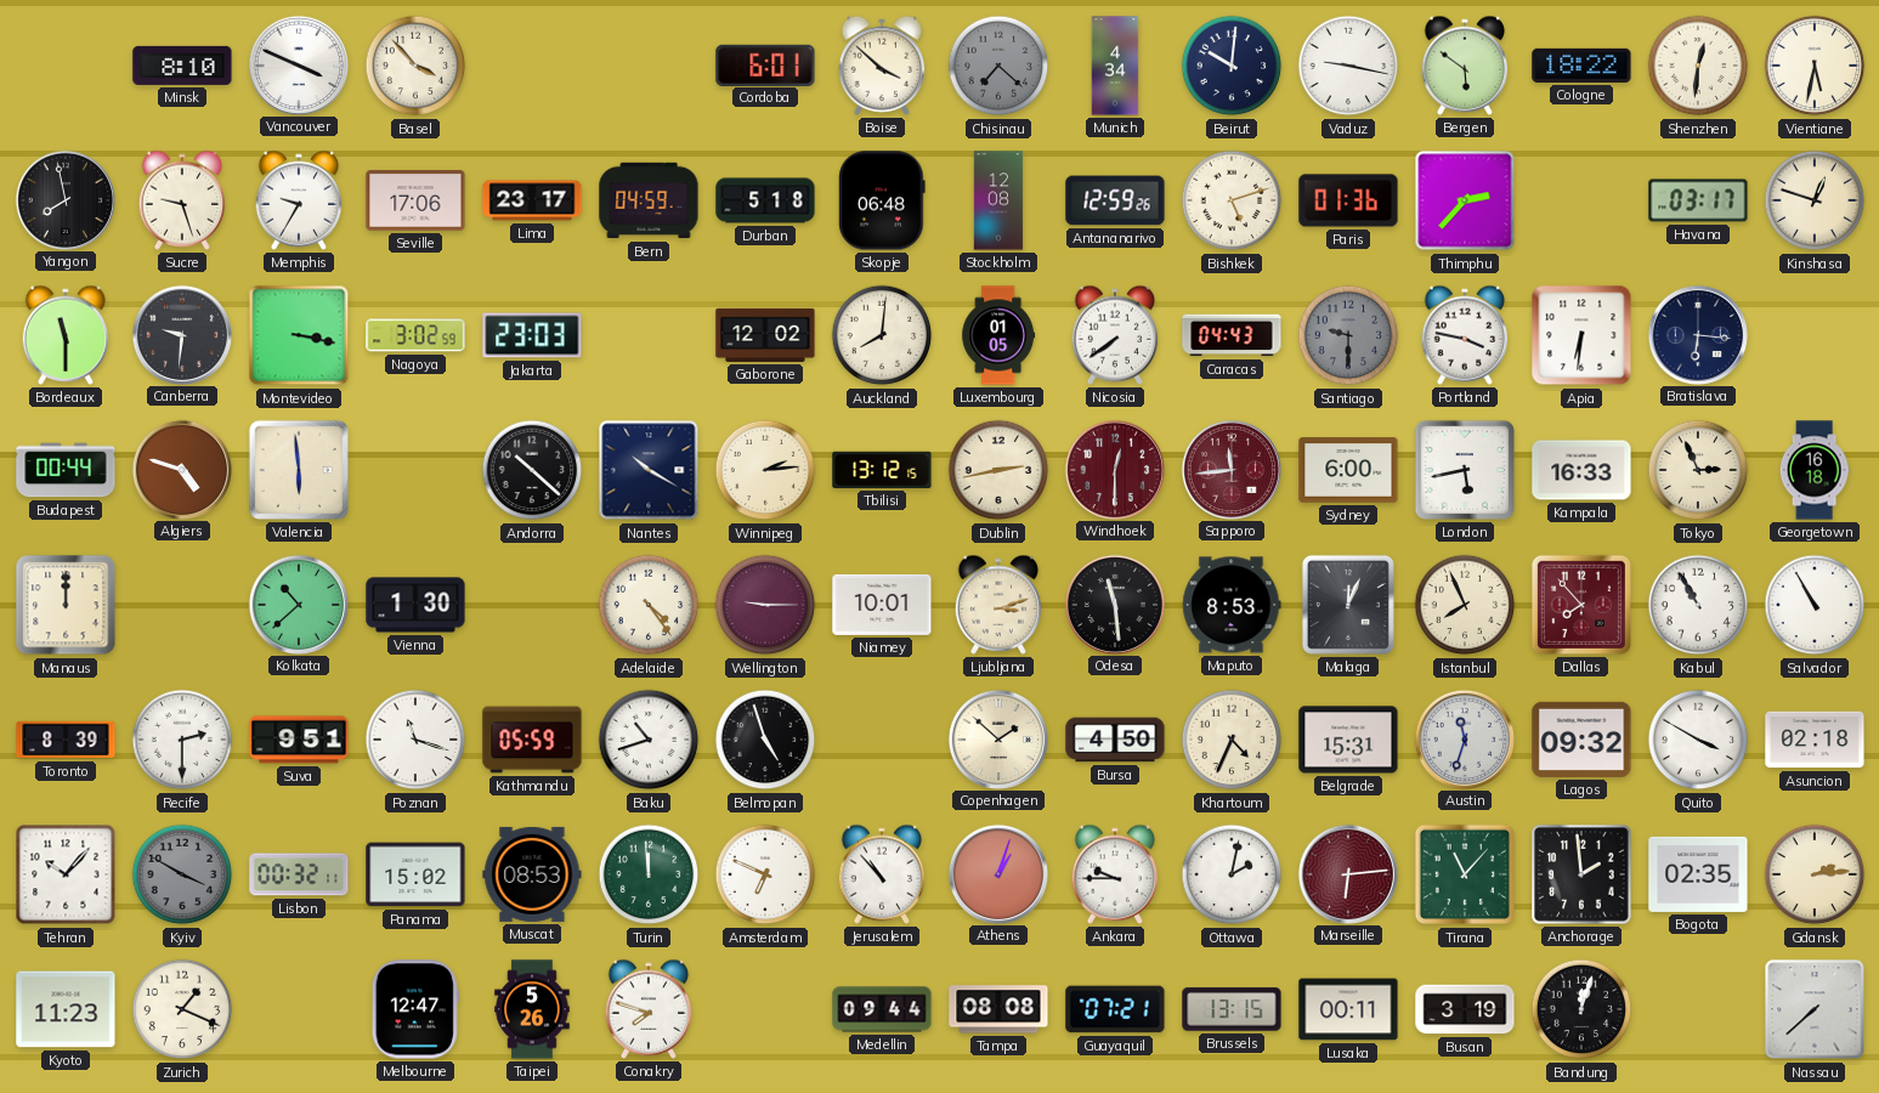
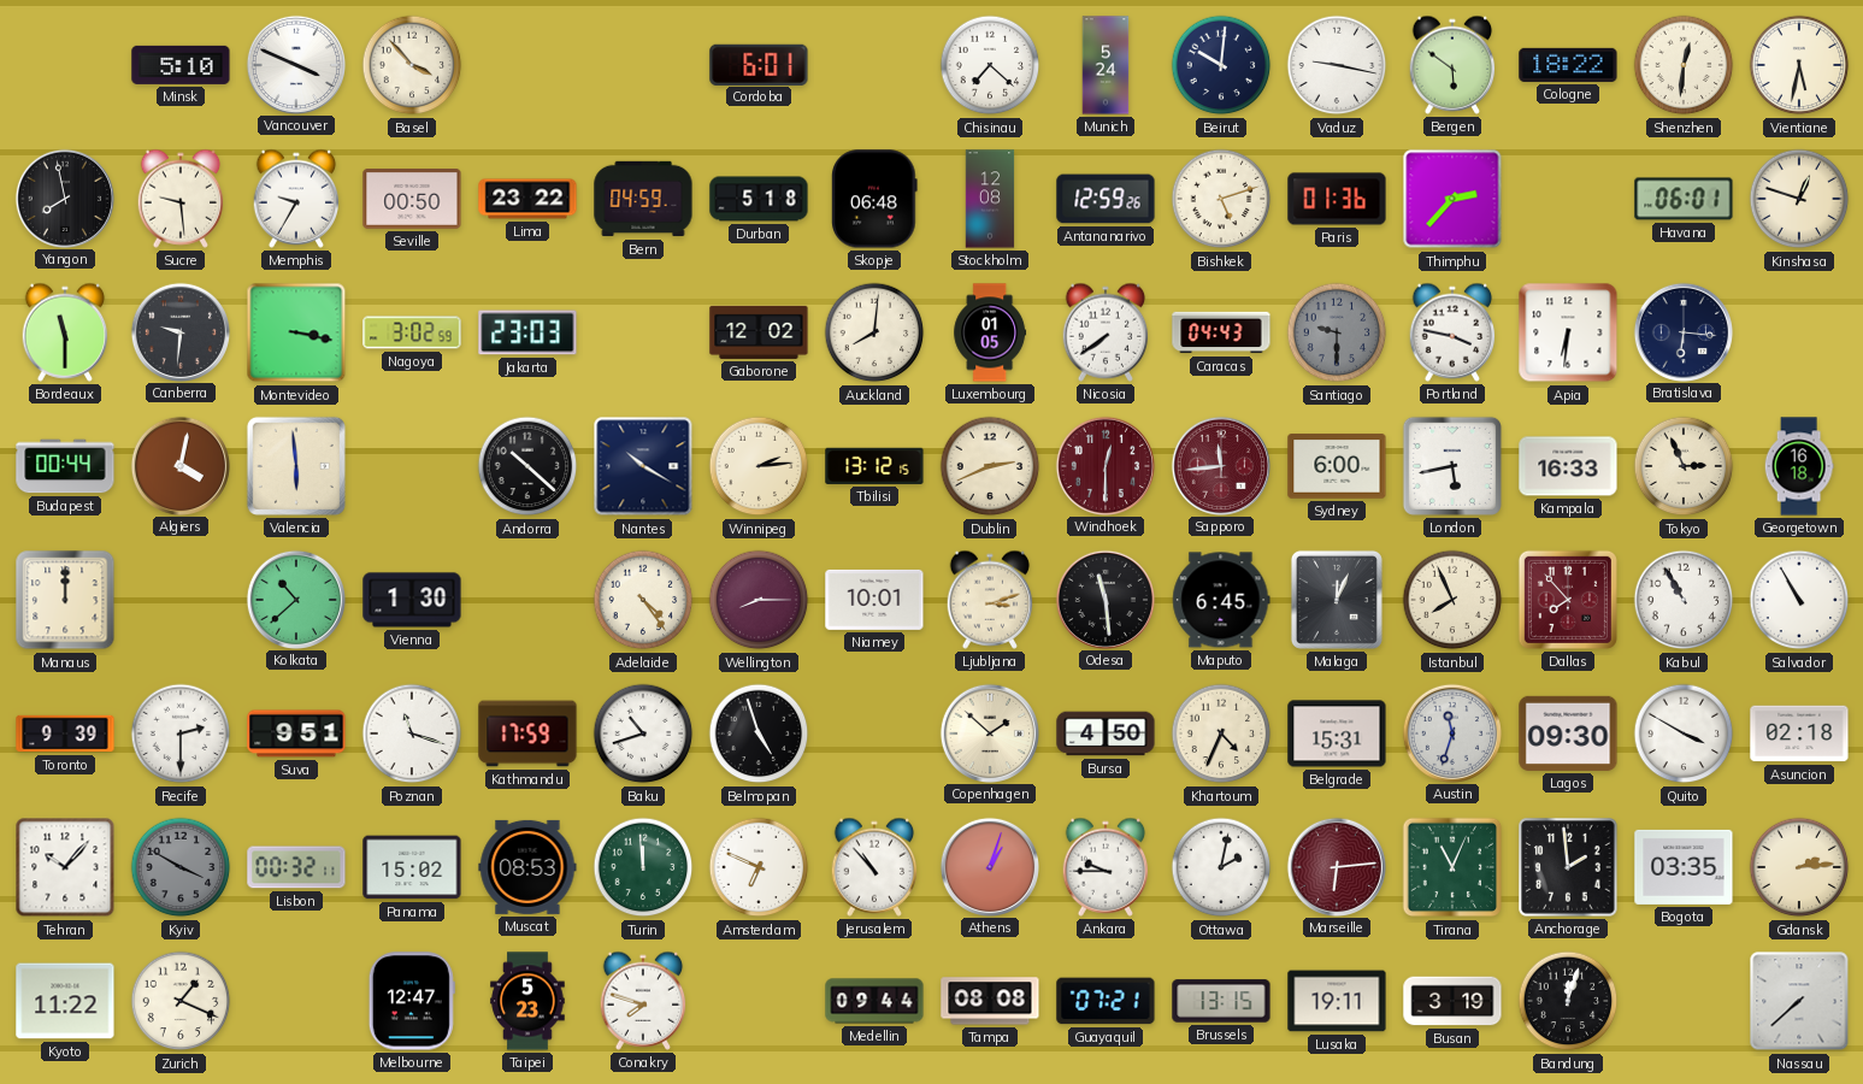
Minsk: 8:10 -> 5:10 (181, 65)
Boise: 3:52 -> none (882, 66)
Chisinau dial: grey -> white (990, 65)
Munich: 4:34 -> 5:24 (1106, 65)
Sucre: 9:27 -> 9:29 (181, 199)
Seville: 17:06 -> 00:50 (412, 200)
Lima: 23:17 -> 23:22 (527, 199)
Havana: 03:17 -> 06:01 (1684, 199)
Algiers: 4:48 -> 4:02 (179, 465)
Dublin: 2:43 -> 2:41 (990, 466)
Wellington: 9:15 -> 8:15 (759, 600)
Maputo: 8:53 -> 6:45 (1221, 600)
Toronto: 8:39 -> 9:39 (65, 734)
Kathmandu: 05:59 -> 17:59 (527, 734)
Lagos: 09:32 -> 09:30 (1568, 734)
Tirana: 11:07 -> 11:04 (1452, 867)
Bogota: 02:35 -> 03:35 (1684, 867)
Kyoto: 11:23 -> 11:22 (65, 1001)
Taipei: 5:26 -> 5:23 (527, 1001)
Lusaka: 00:11 -> 19:11 (1337, 1001)
